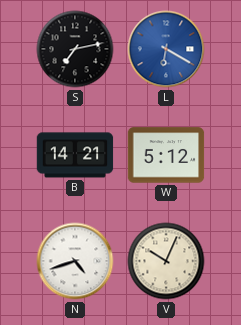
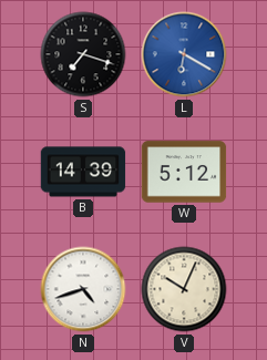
S: 7:13 -> 7:18 (83, 54)
B: 14:21 -> 14:39 (83, 172)
